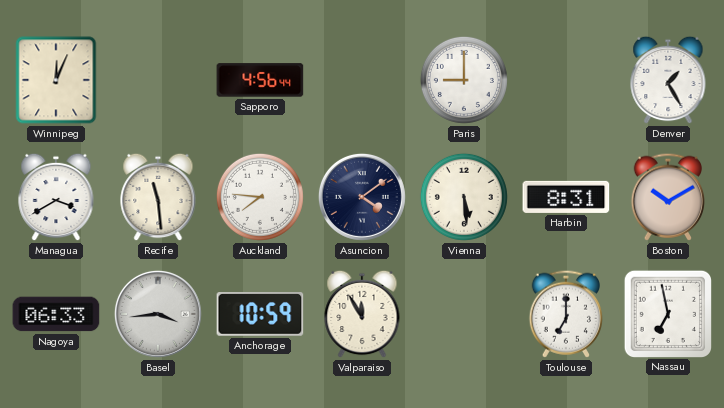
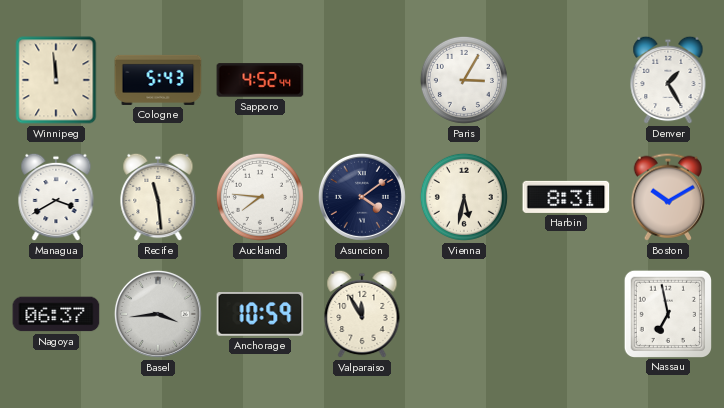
Winnipeg: 12:04 -> 11:59 (56, 80)
Cologne: none -> 5:43 (158, 80)
Sapporo: 4:56 -> 4:52 (260, 80)
Paris: 9:00 -> 3:05 (464, 80)
Vienna: 5:29 -> 5:32 (464, 197)
Nagoya: 06:33 -> 06:37 (56, 314)
Toulouse: 7:00 -> none (565, 314)
